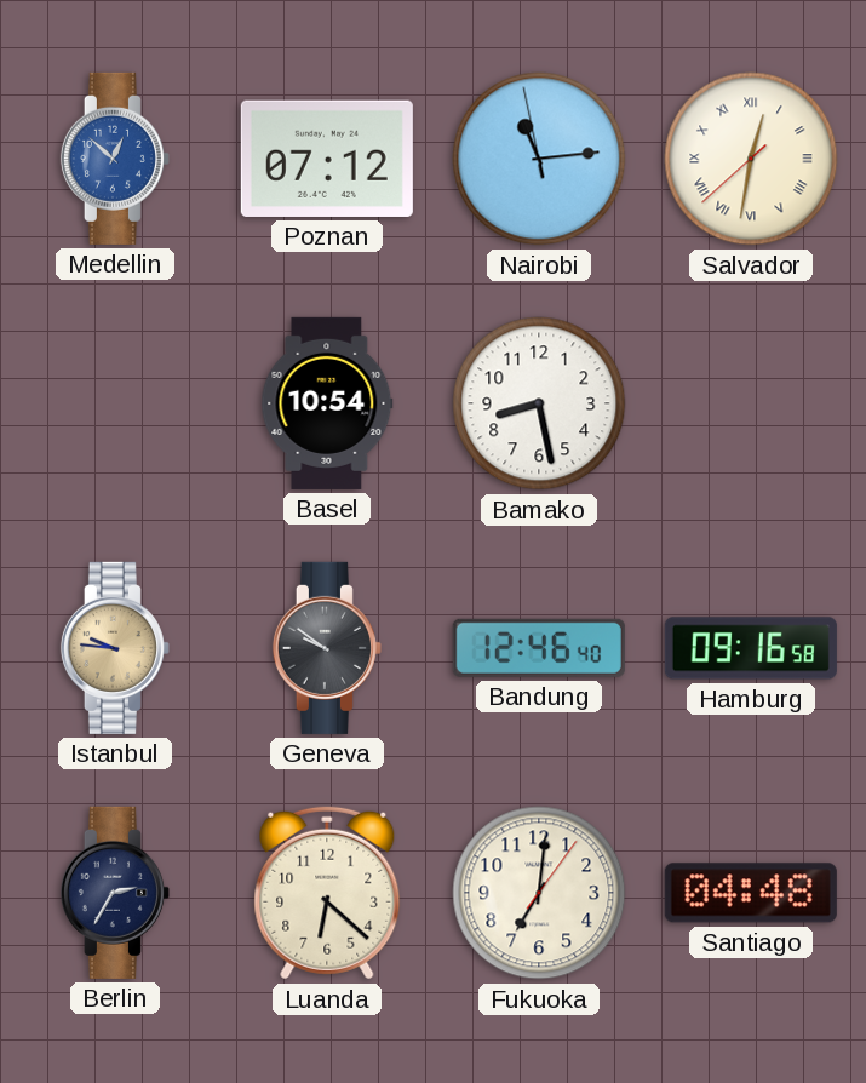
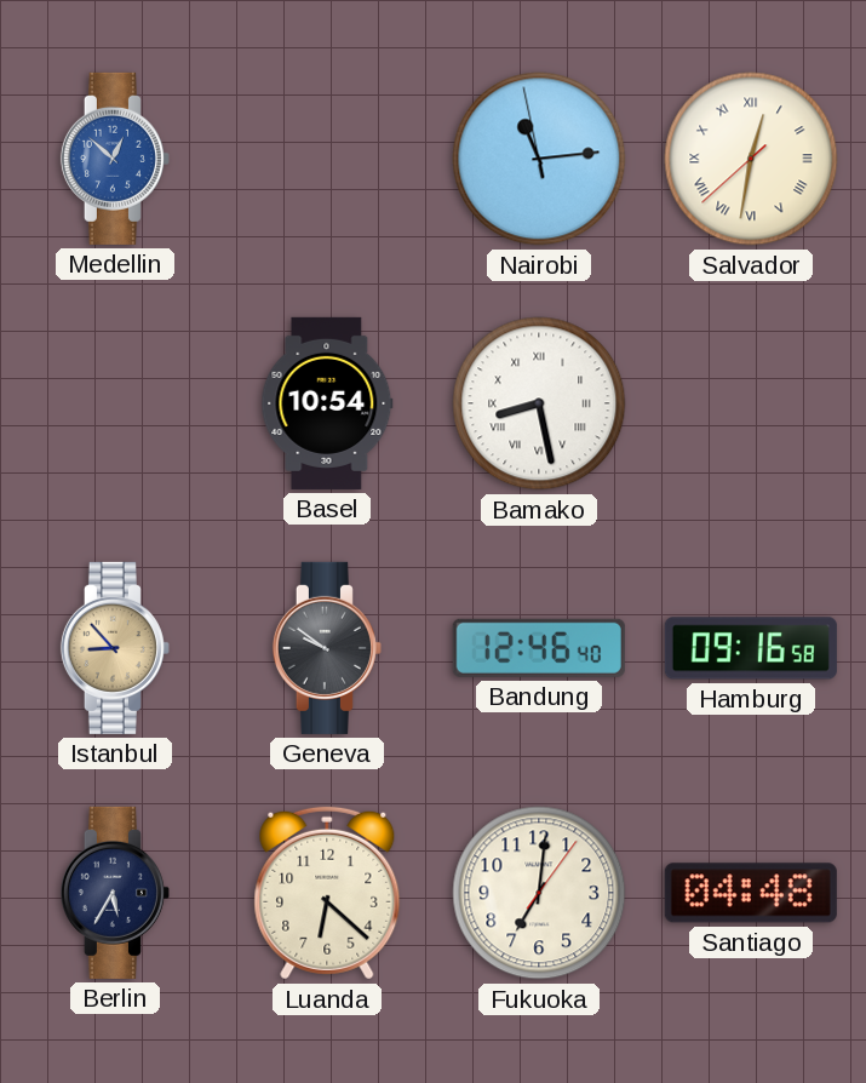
Poznan: 07:12 -> none (327, 159)
Bamako numerals: Arabic -> Roman (539, 403)
Istanbul: 9:46 -> 8:53 (115, 648)
Berlin: 2:35 -> 5:35 (115, 893)
